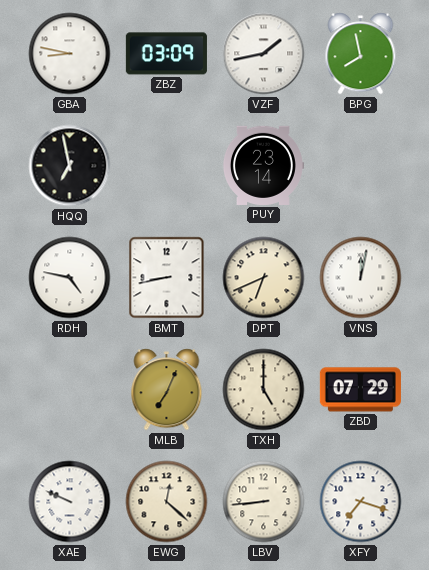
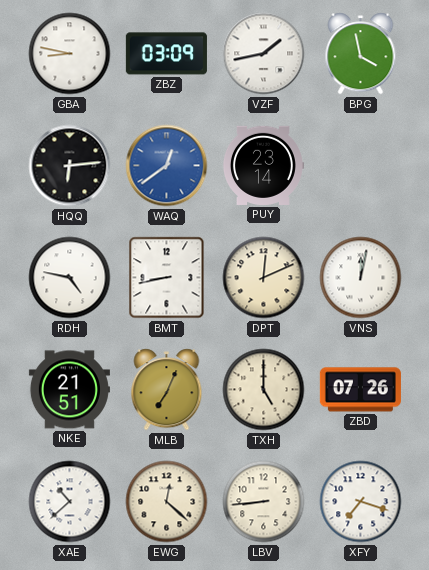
BPG: 7:58 -> 3:58 (361, 54)
HQQ: 6:58 -> 6:14 (70, 166)
WAQ: none -> 12:39 (167, 166)
DPT: 6:41 -> 12:11 (264, 278)
NKE: none -> 21:51 (69, 390)
ZBD: 07:29 -> 07:26 (360, 390)
XAE: 9:49 -> 10:38 (70, 502)
